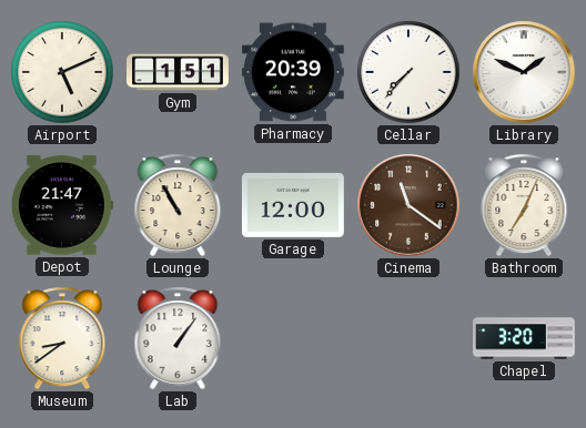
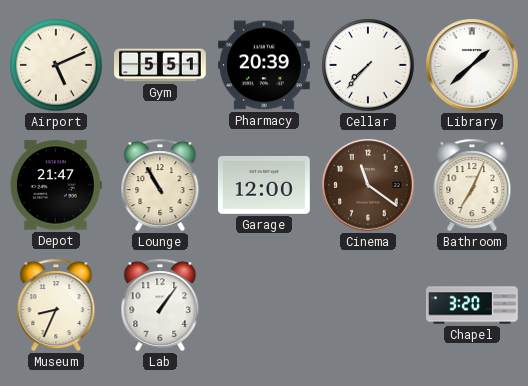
Gym: 1:51 -> 5:51 (161, 65)
Library: 1:49 -> 1:38 (472, 65)
Museum: 8:39 -> 8:34 (56, 305)
